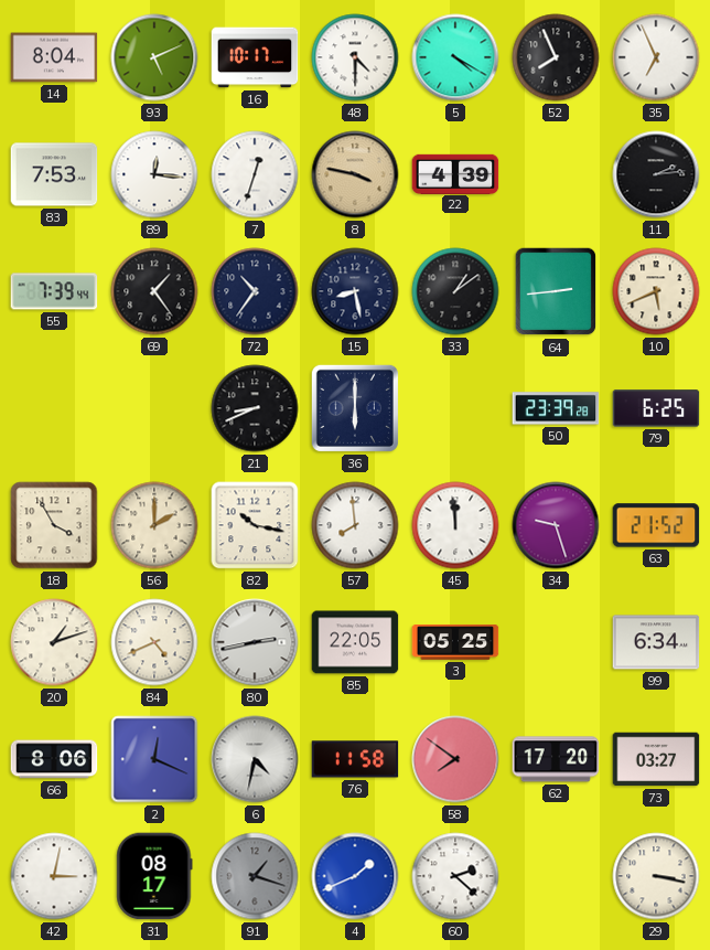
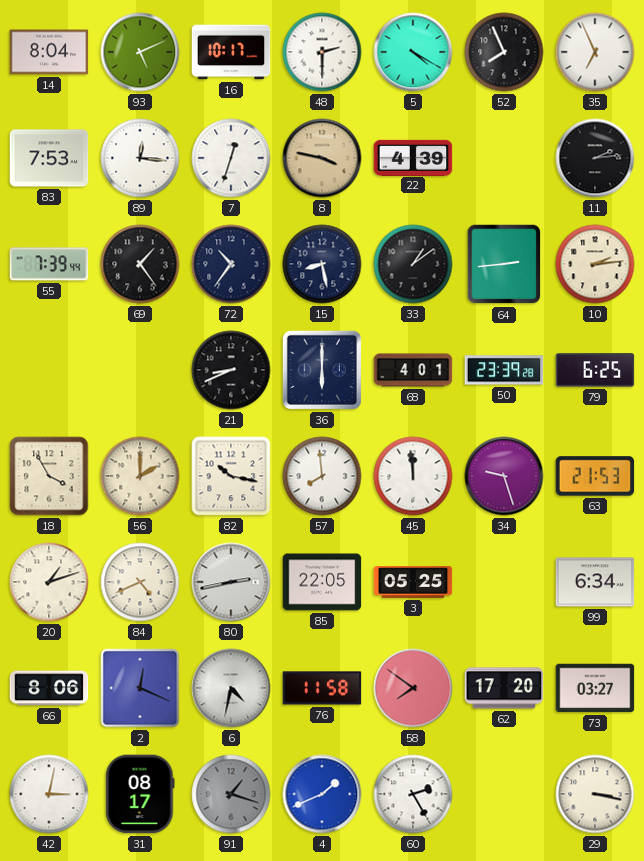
48: 4:30 -> 2:30 (322, 52)
10: 5:41 -> 2:14 (595, 264)
68: none -> 4:01 (413, 370)
63: 21:52 -> 21:53 (595, 476)
60: 2:22 -> 2:25 (413, 794)
